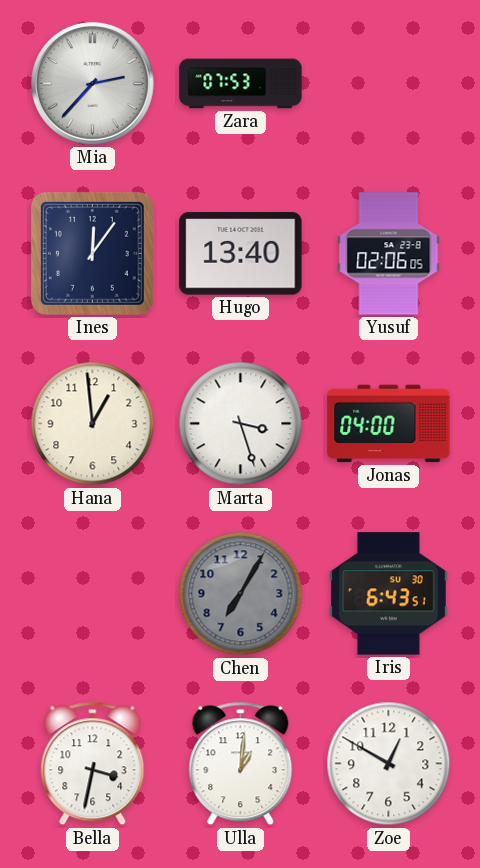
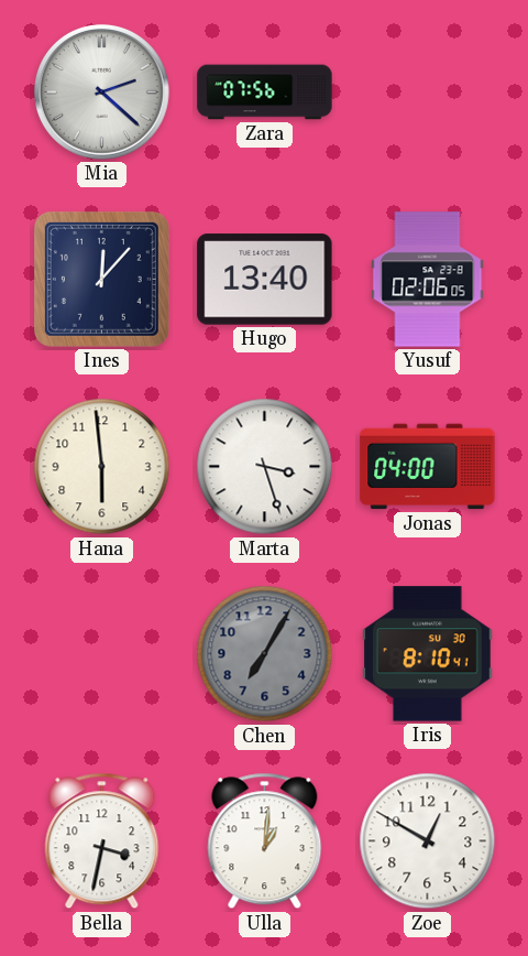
Mia: 2:37 -> 2:22 (101, 91)
Zara: 07:53 -> 07:56 (265, 93)
Ines: 12:06 -> 12:07 (101, 279)
Hana: 12:59 -> 5:59 (102, 467)
Iris: 6:43 -> 8:10 (428, 654)
